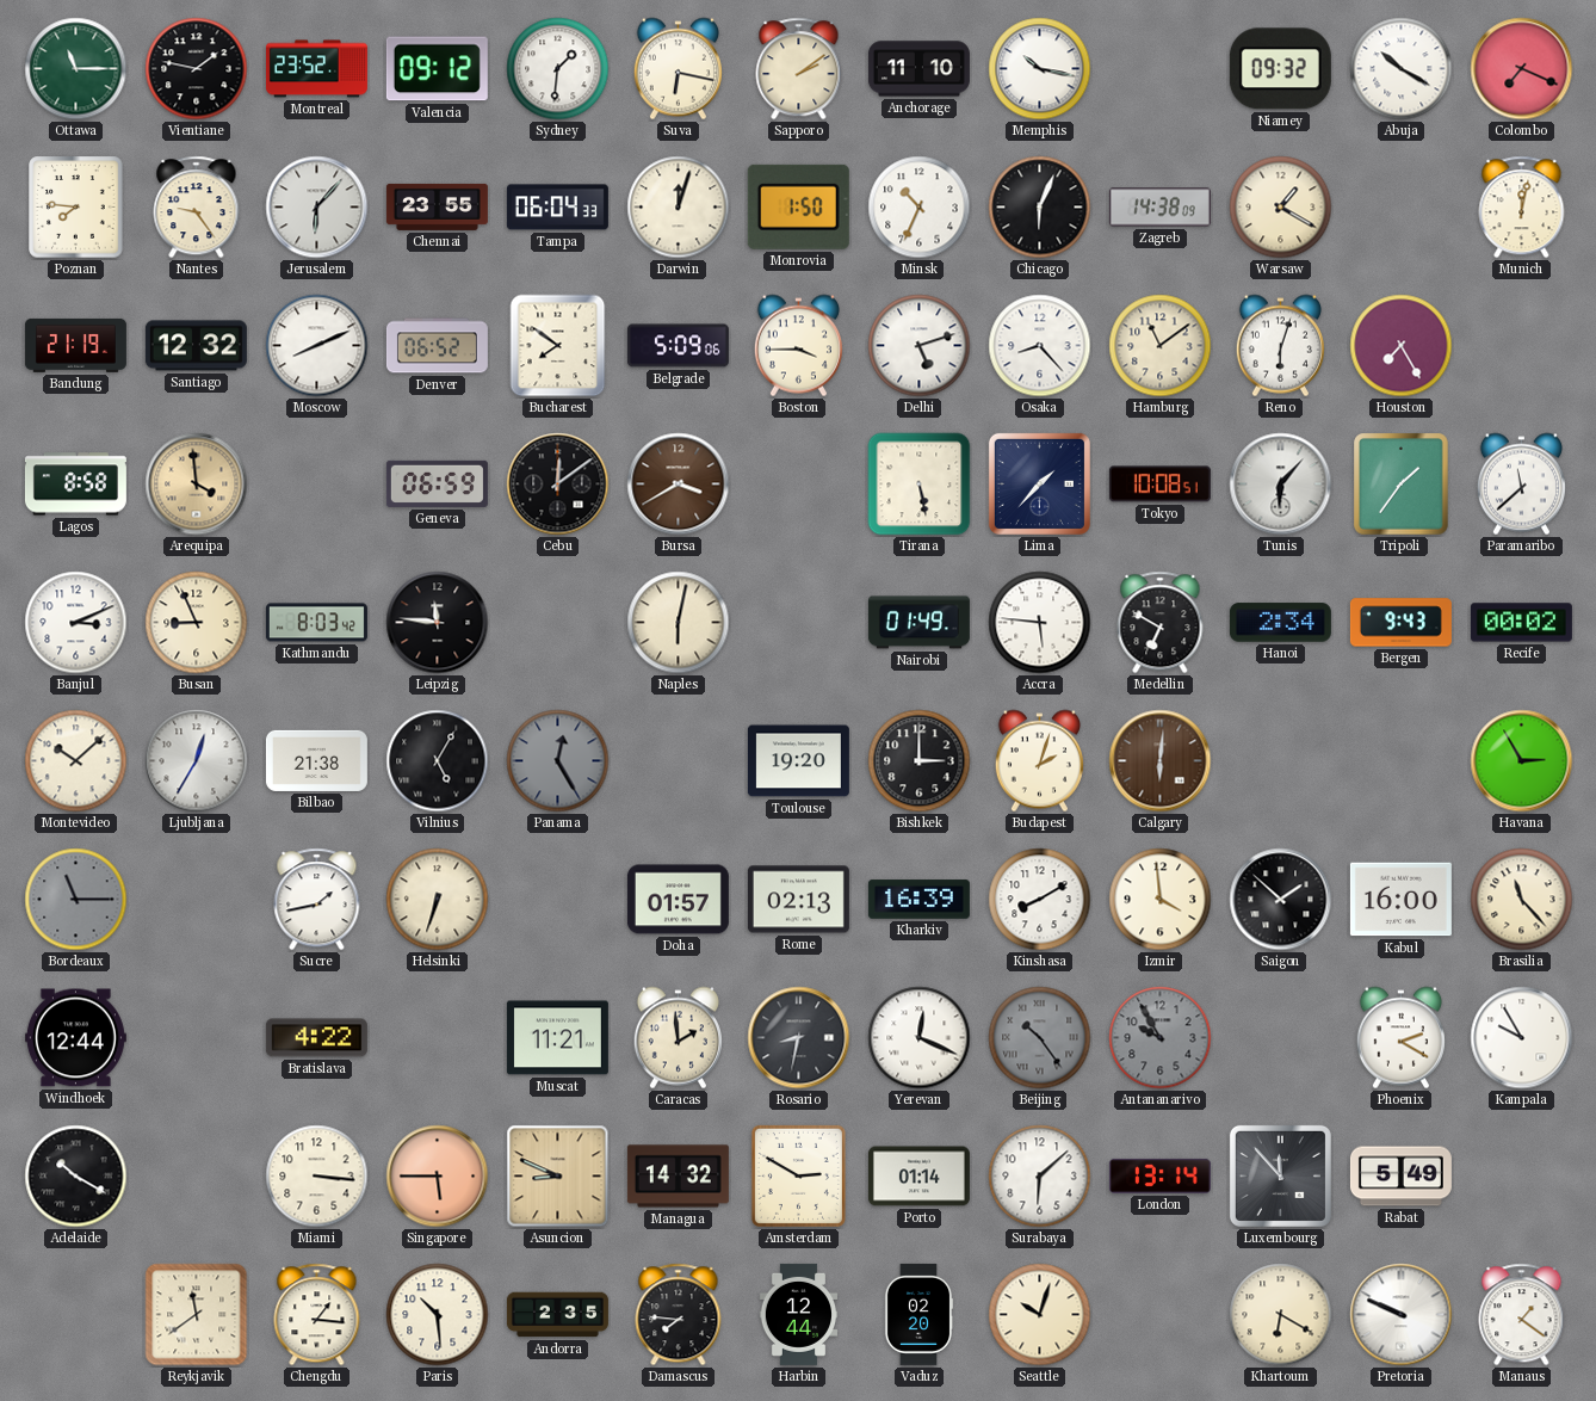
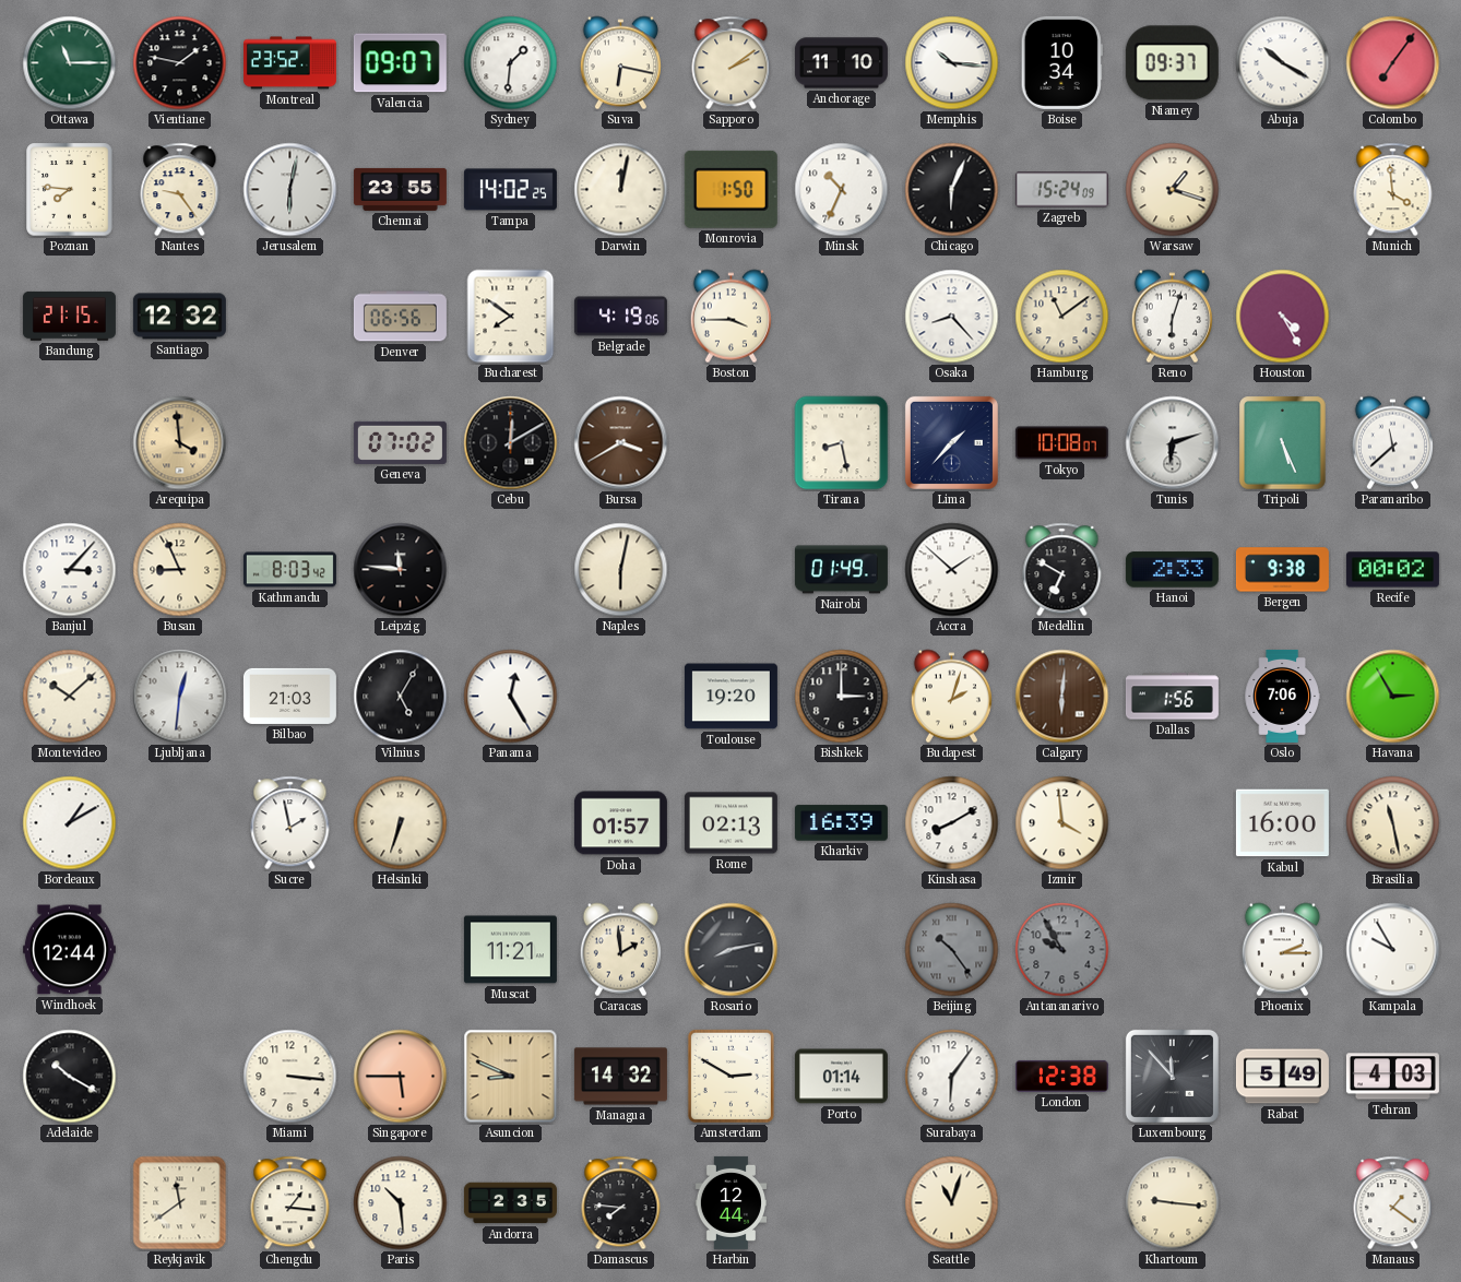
Valencia: 09:12 -> 09:07 (400, 63)
Memphis: 10:17 -> 10:16 (952, 63)
Boise: none -> 10:34 (1061, 62)
Niamey: 09:32 -> 09:37 (1172, 63)
Colombo: 7:19 -> 7:06 (1393, 63)
Jerusalem: 6:07 -> 6:02 (290, 190)
Tampa: 06:04 -> 14:02 (510, 190)
Darwin: 12:03 -> 12:02 (621, 190)
Zagreb: 14:38 -> 15:24 (1061, 190)
Warsaw: 1:20 -> 1:18 (1173, 190)
Munich: 12:02 -> 3:59 (1393, 190)
Bandung: 21:19 -> 21:15 (69, 316)
Moscow: 8:11 -> none (317, 346)
Denver: 06:52 -> 06:56 (400, 317)
Belgrade: 5:09 -> 4:19 (620, 317)
Delhi: 5:12 -> none (920, 346)
Houston: 7:25 -> 4:25 (1283, 317)
Lagos: 8:58 -> none (75, 485)
Geneva: 06:59 -> 07:02 (400, 442)
Cebu: 12:09 -> 12:10 (511, 443)
Tirana: 5:28 -> 8:28 (842, 443)
Tokyo: 10:08:51 -> 10:08:07 (1061, 443)
Tunis: 6:07 -> 6:12 (1173, 443)
Tripoli: 1:36 -> 5:26 (1283, 443)
Banjul: 3:11 -> 3:07 (70, 570)
Accra: 5:46 -> 1:52 (952, 570)
Hanoi: 2:34 -> 2:33 (1172, 570)
Bergen: 9:43 -> 9:38 (1282, 570)
Ljubljana: 12:35 -> 12:31 (180, 697)
Bilbao: 21:38 -> 21:03 (289, 696)
Panama dial: grey -> white (511, 697)
Dallas: none -> 1:56 (1172, 697)
Oslo: none -> 7:06 (1282, 696)
Bordeaux: 11:15 -> 1:10 (70, 823)
Bordeaux dial: grey -> white (70, 823)
Sucre: 1:43 -> 1:58 (290, 823)
Saigon: 1:52 -> none (1281, 900)
Brasilia: 11:23 -> 11:28 (1393, 823)
Bratislava: 4:22 -> none (316, 1038)
Rosario: 8:32 -> 8:13 (732, 950)
Yerevan: 12:19 -> none (920, 1038)
Phoenix: 2:20 -> 2:15 (1282, 950)
Surabaya: 6:08 -> 6:06 (952, 1077)
London: 13:14 -> 12:38 (1061, 1076)
Tehran: none -> 4:03 (1392, 1077)
Vaduz: 02:20 -> none (918, 1314)
Seattle: 10:03 -> 11:03 (952, 1203)
Khartoum: 6:20 -> 9:16 (1173, 1203)
Pretoria: 9:49 -> none (1402, 1315)
